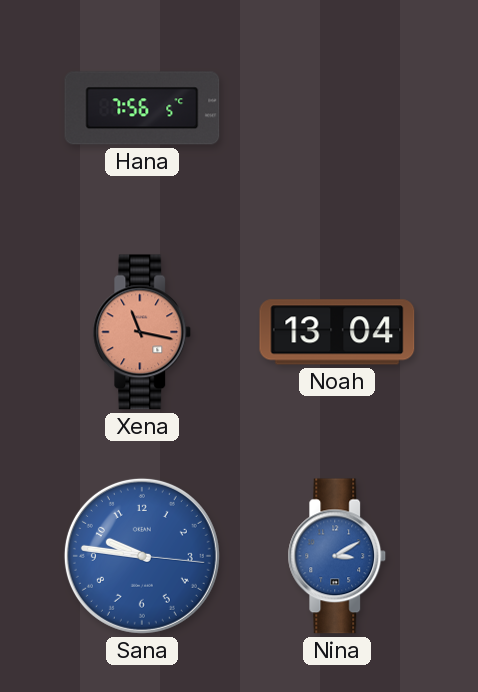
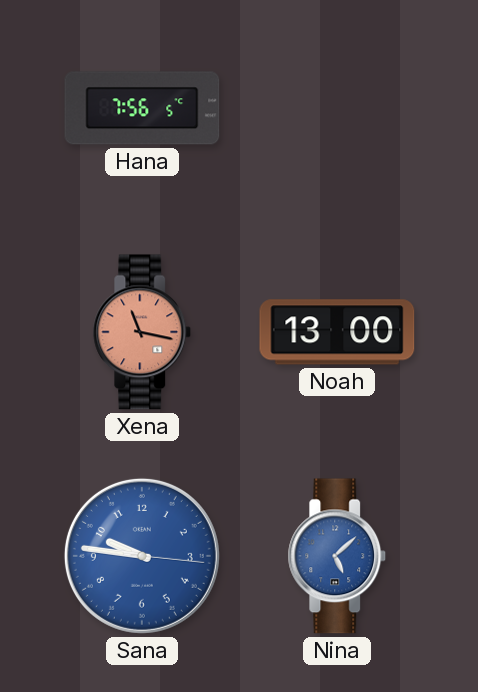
Noah: 13:04 -> 13:00 (337, 332)
Nina: 3:10 -> 5:08 (337, 556)
